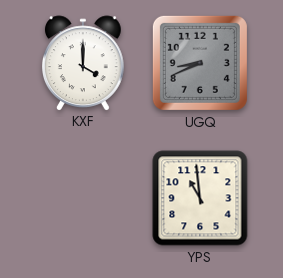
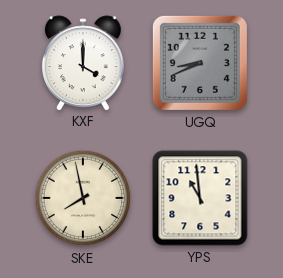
SKE: none -> 7:58 (83, 198)
